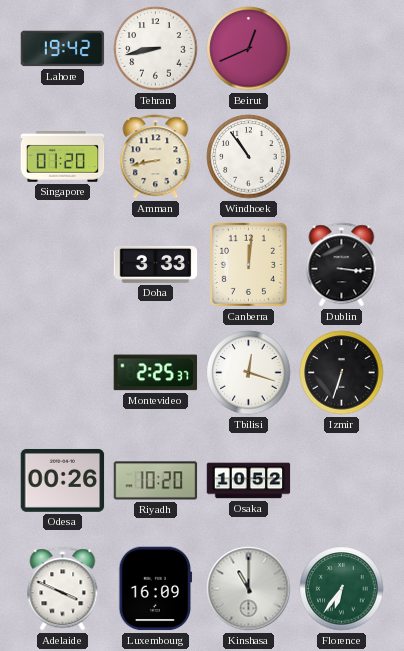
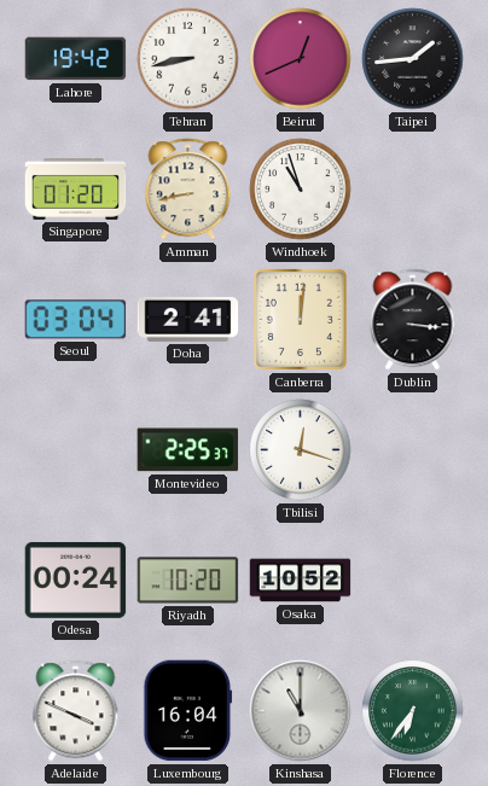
Taipei: none -> 1:44 (413, 59)
Windhoek: 10:54 -> 10:57 (301, 190)
Seoul: none -> 03:04 (76, 320)
Doha: 3:33 -> 2:41 (188, 319)
Izmir: 6:33 -> none (342, 373)
Odesa: 00:26 -> 00:24 (76, 580)
Luxembourg: 16:09 -> 16:04 (188, 711)
